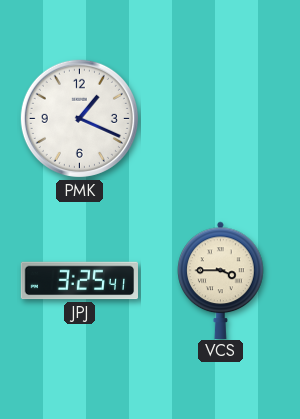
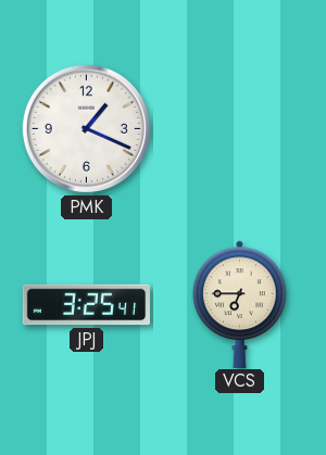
VCS: 3:45 -> 6:45 (240, 304)
